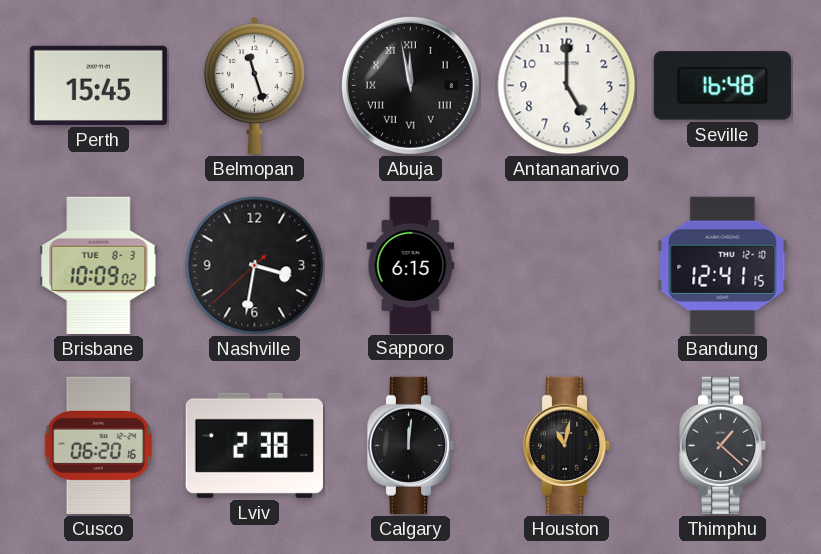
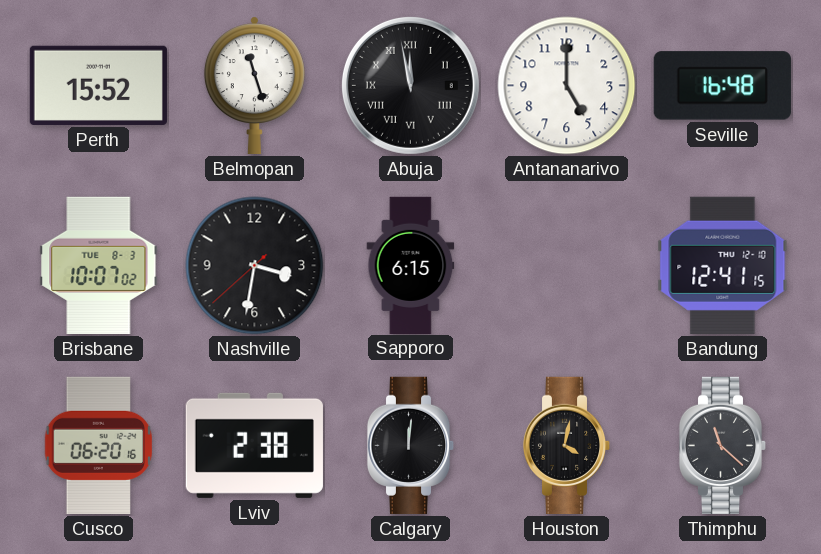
Perth: 15:45 -> 15:52 (98, 85)
Brisbane: 10:09 -> 10:07 (99, 265)
Houston: 11:02 -> 4:02 (567, 445)
Thimphu: 1:22 -> 11:22 (723, 445)
